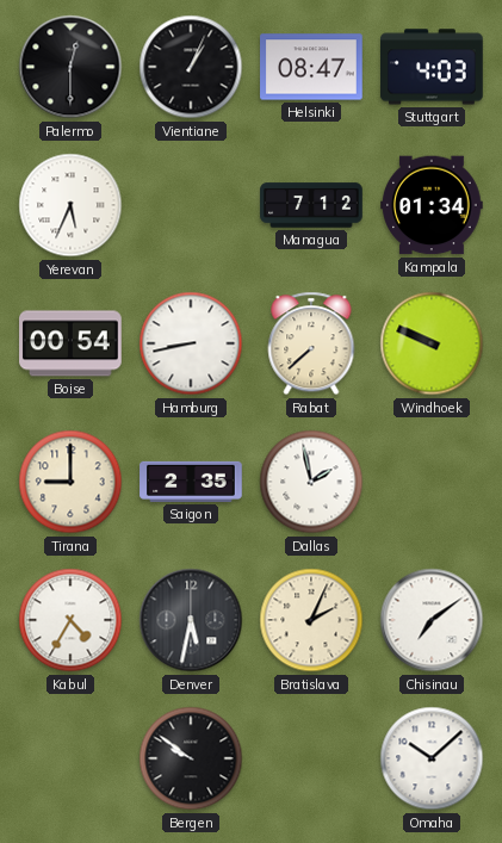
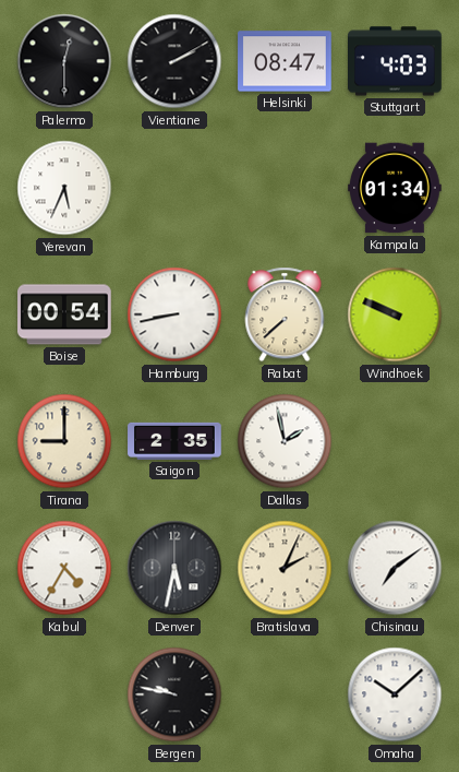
Vientiane: 1:04 -> 2:10 (174, 61)
Managua: 7:12 -> none (311, 205)
Bergen: 9:51 -> 9:47 (174, 694)
